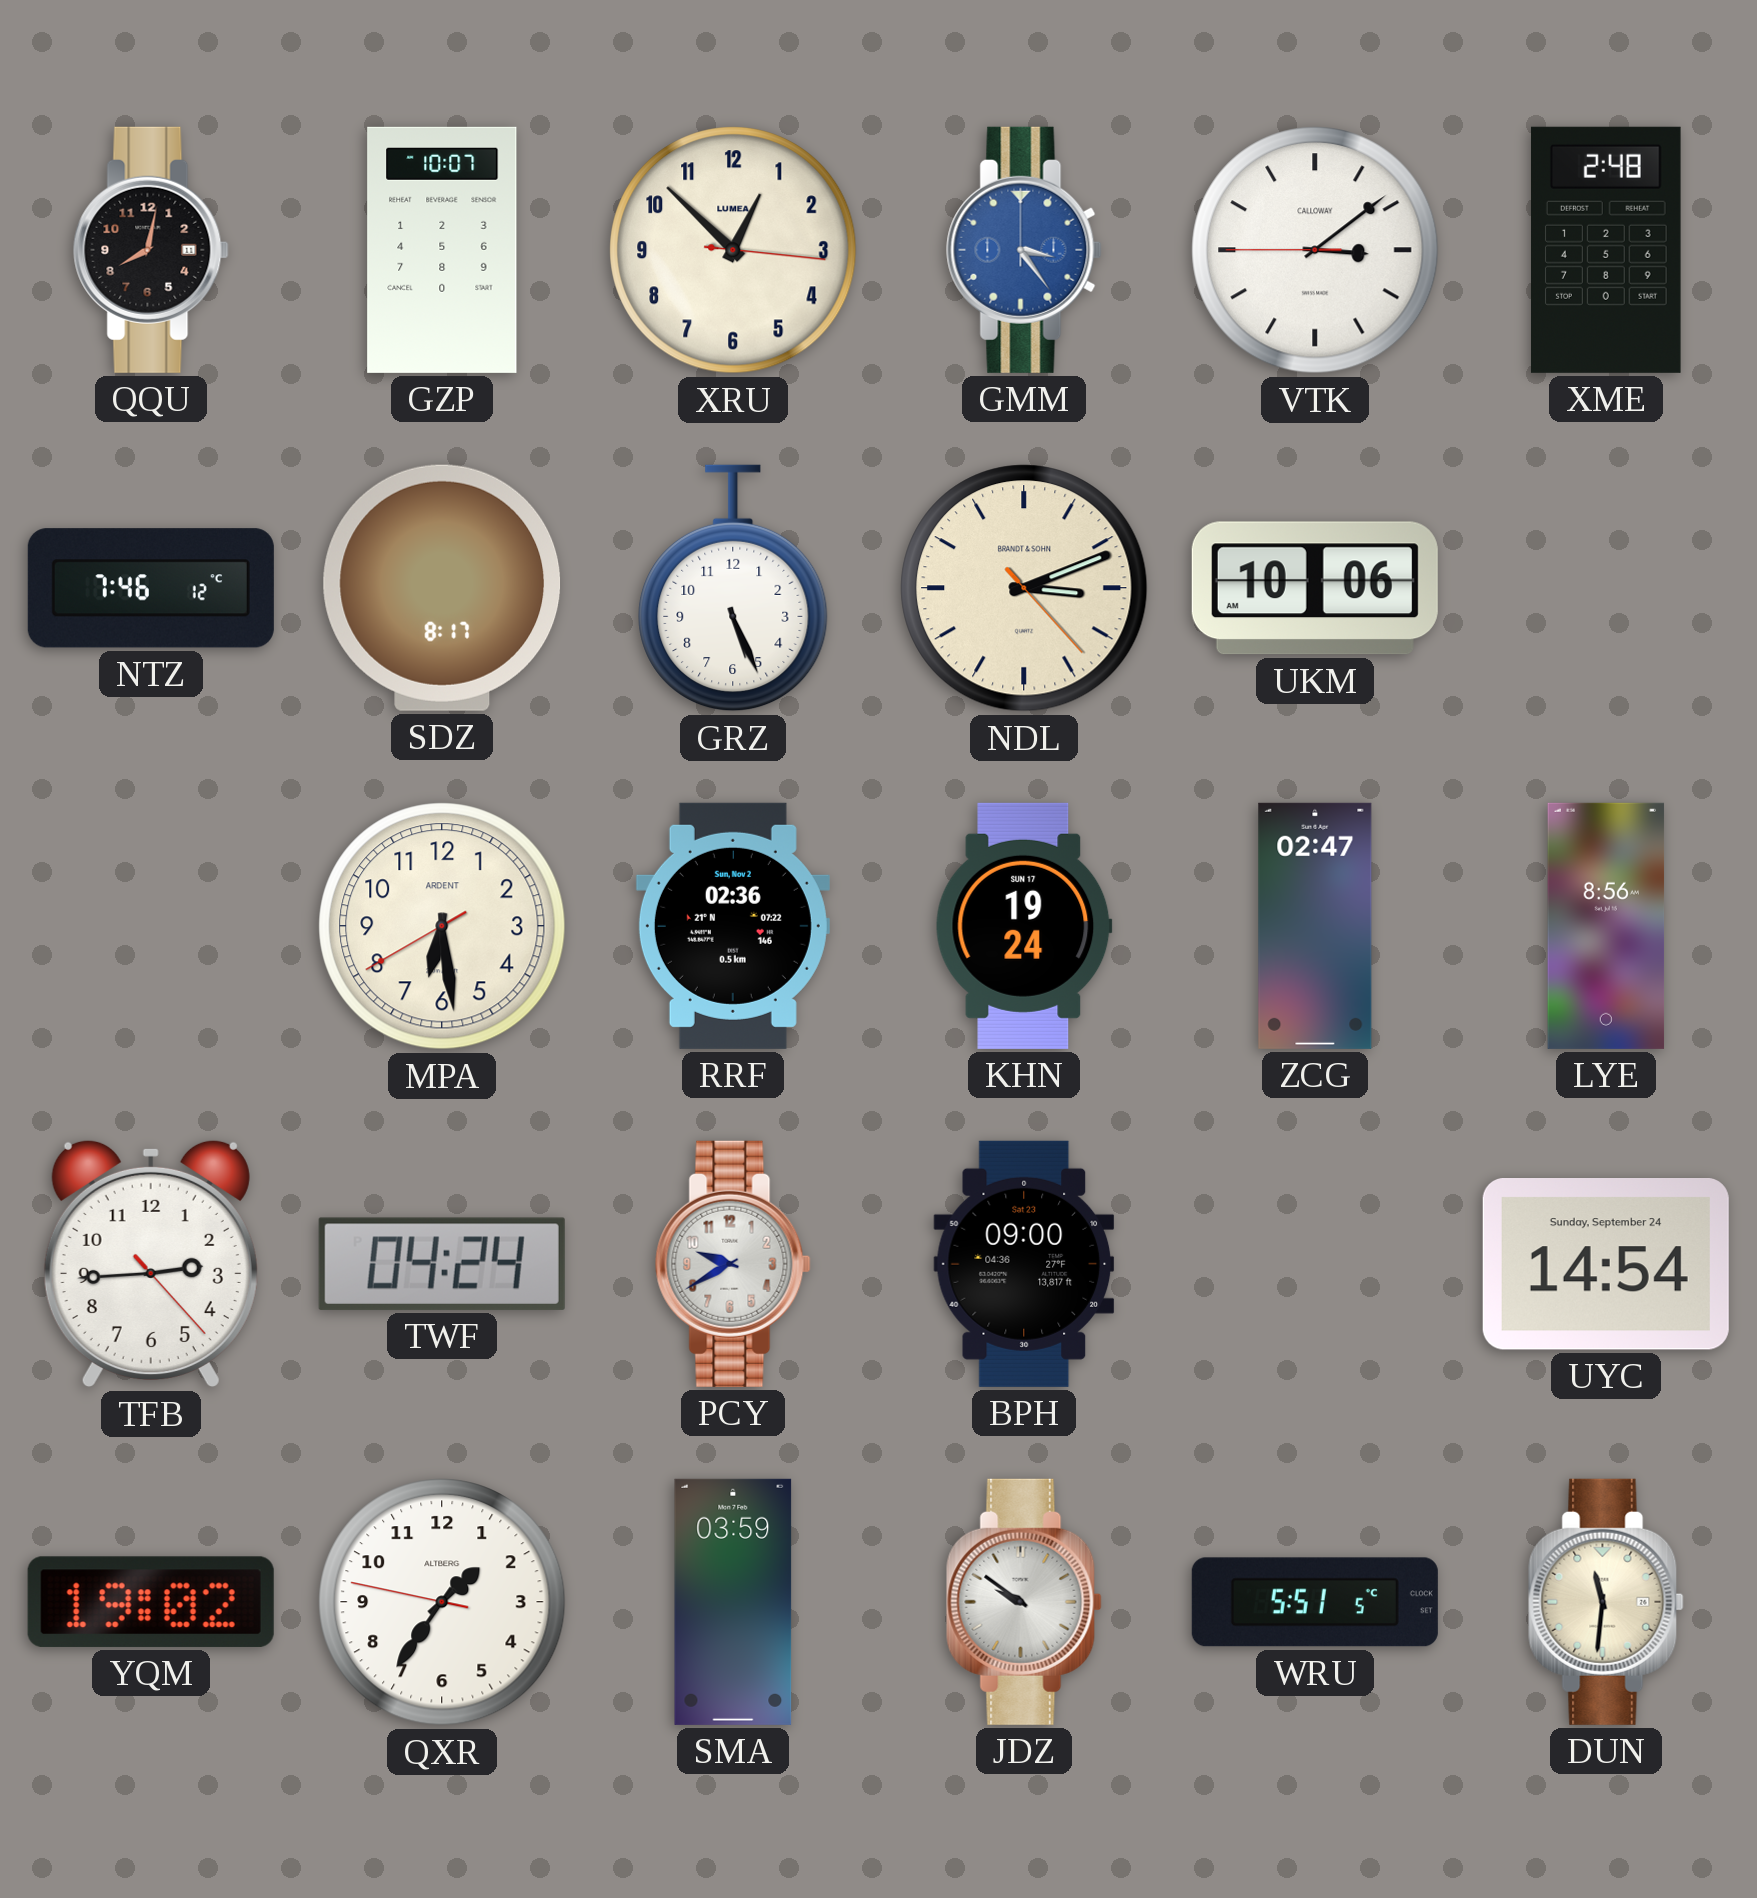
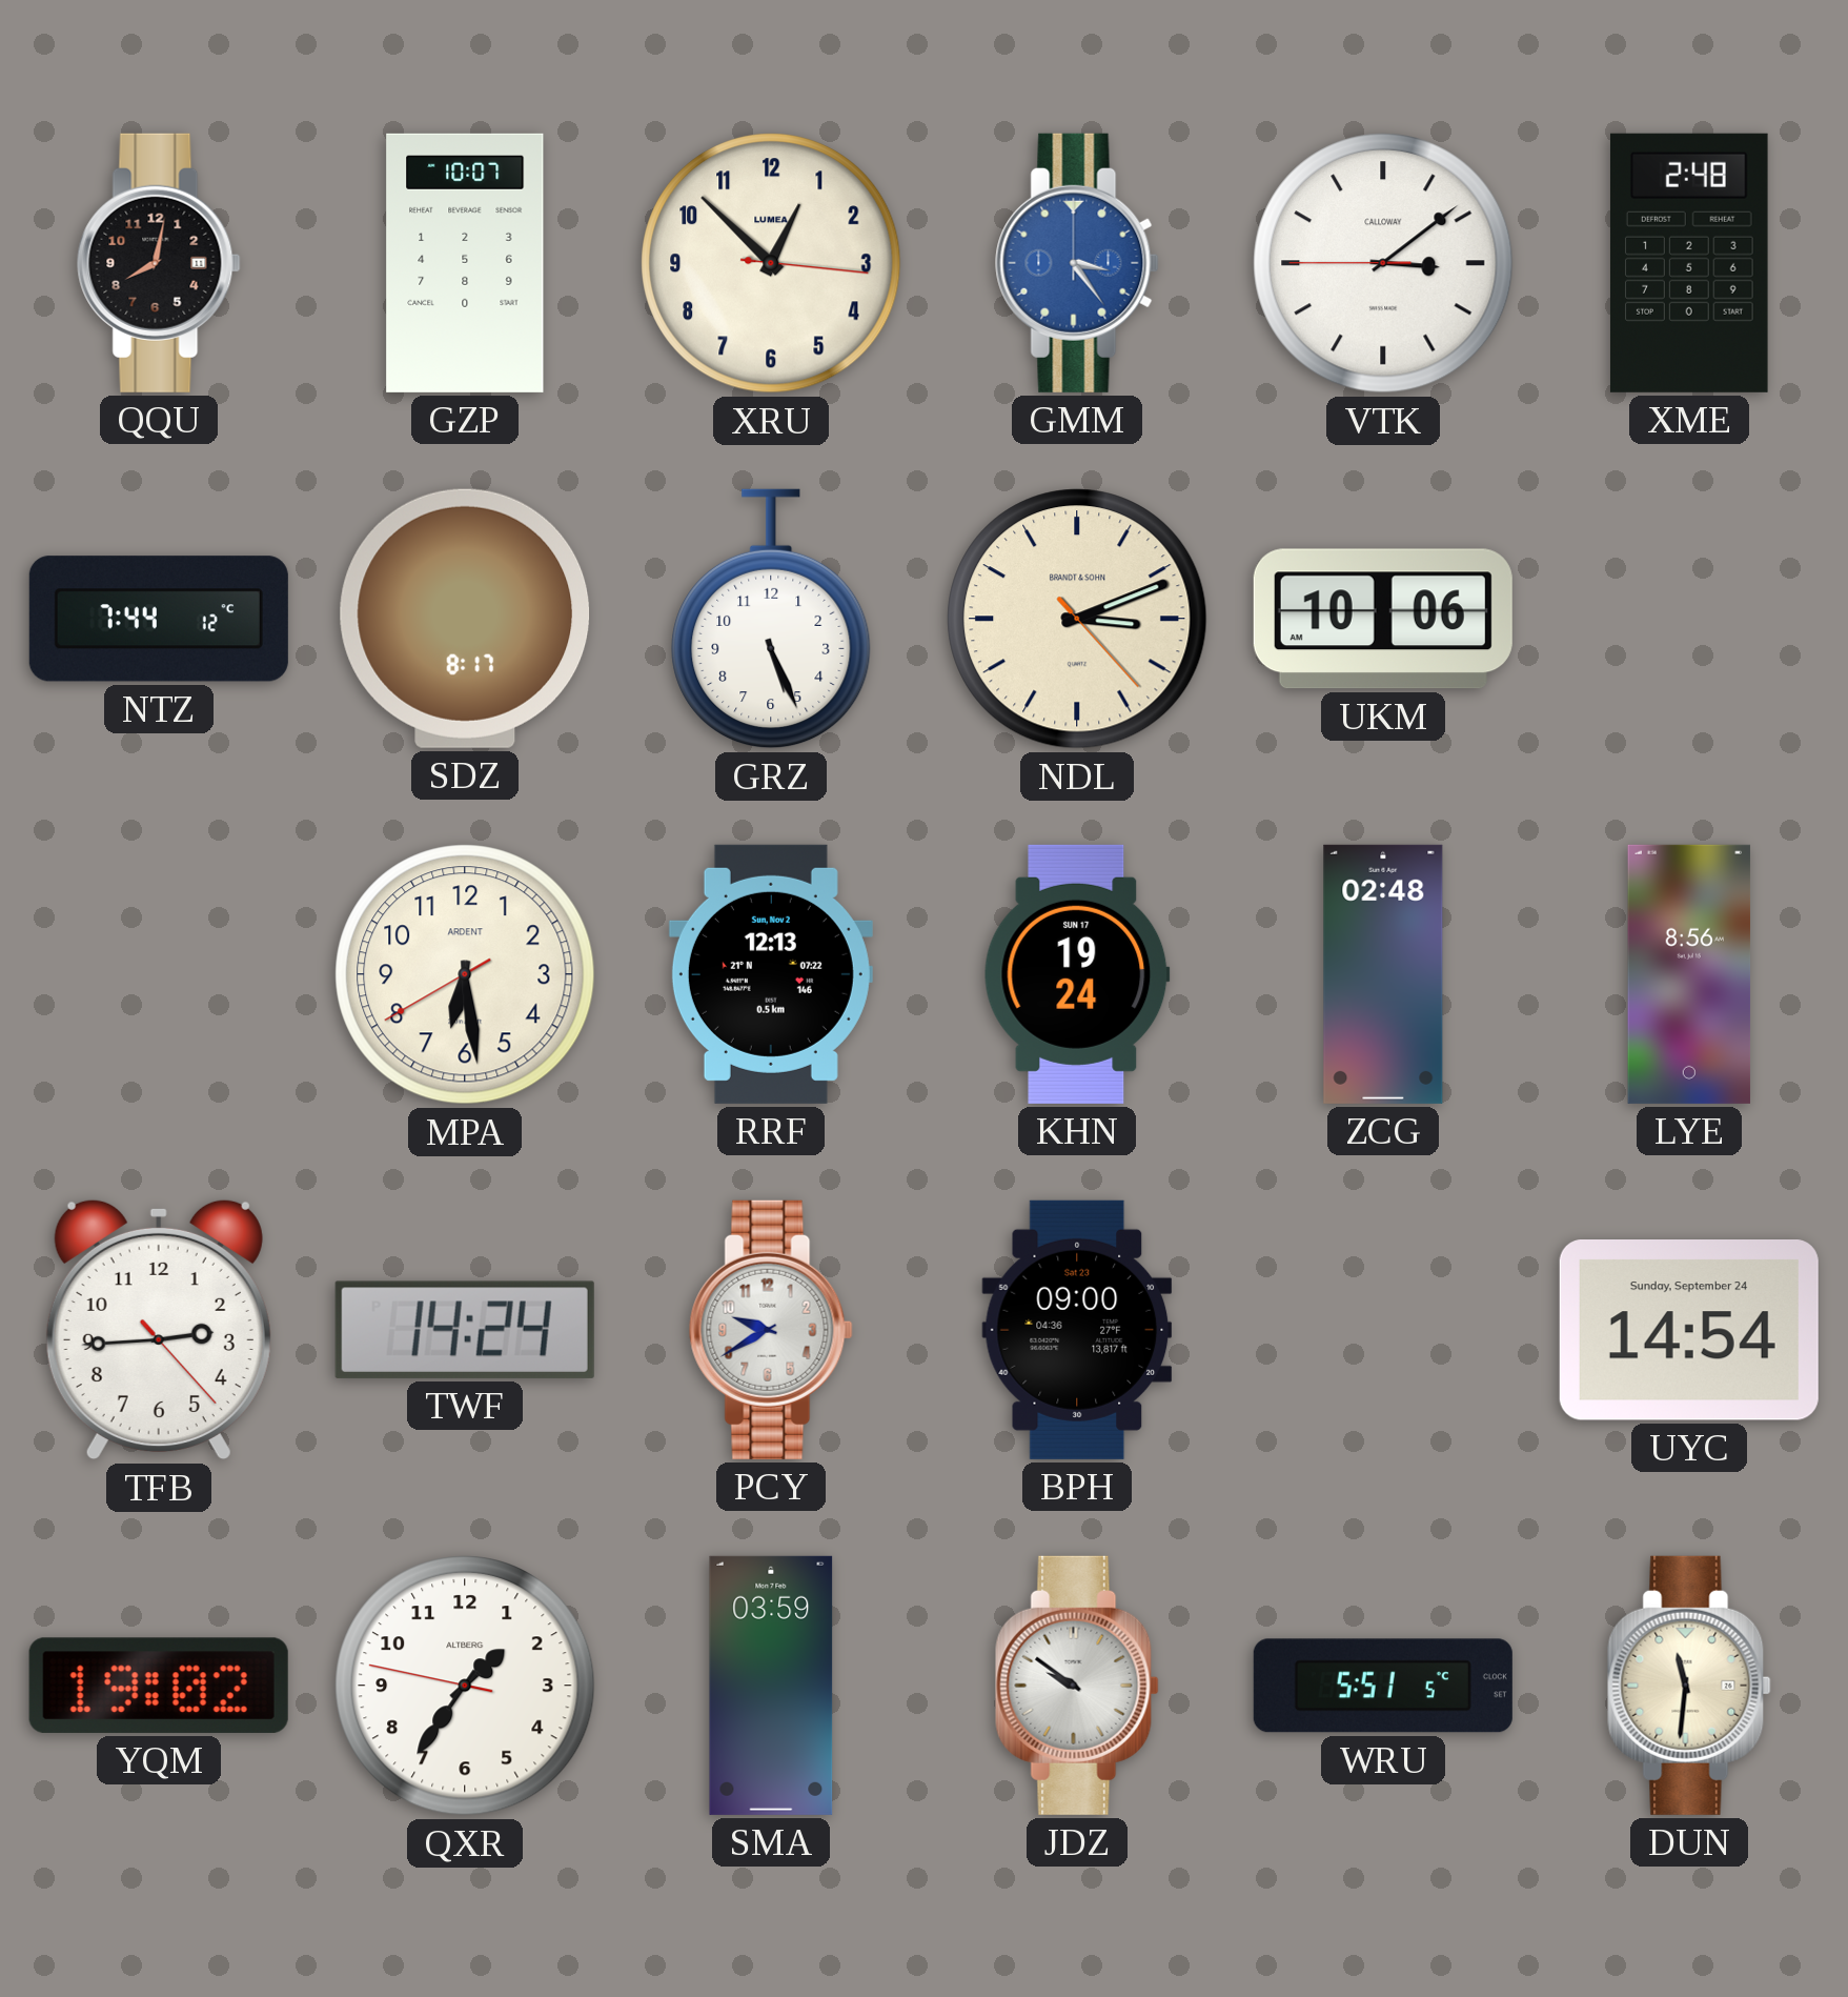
NTZ: 7:46 -> 7:44 (159, 619)
RRF: 02:36 -> 12:13 (771, 974)
ZCG: 02:47 -> 02:48 (1383, 974)
TWF: 04:24 -> 14:24 (465, 1330)
